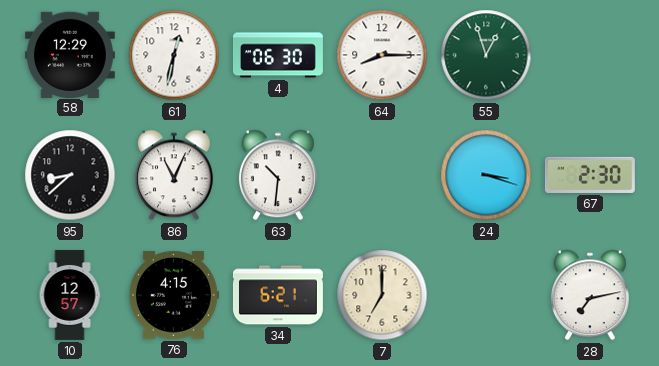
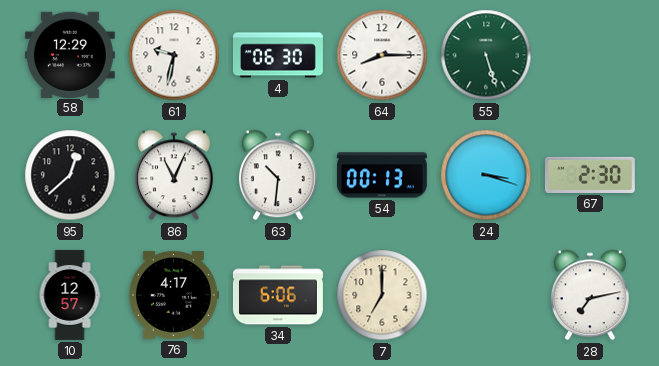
61: 12:32 -> 9:32 (174, 55)
55: 12:57 -> 5:27 (486, 55)
95: 8:38 -> 12:38 (70, 175)
54: none -> 00:13 (382, 175)
76: 4:15 -> 4:17 (173, 295)
34: 6:21 -> 6:06 (278, 295)
